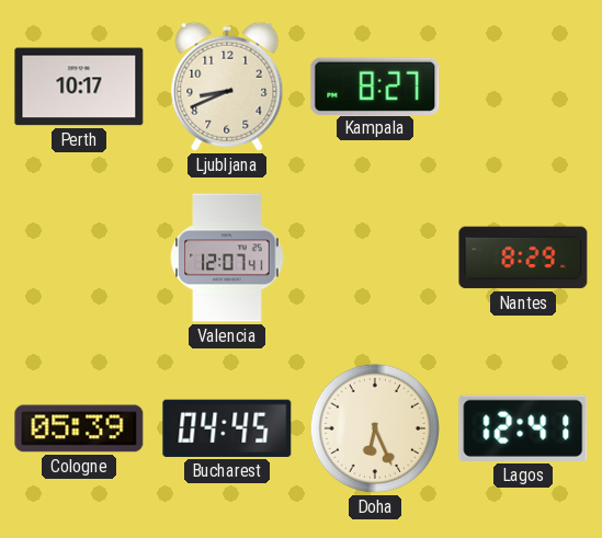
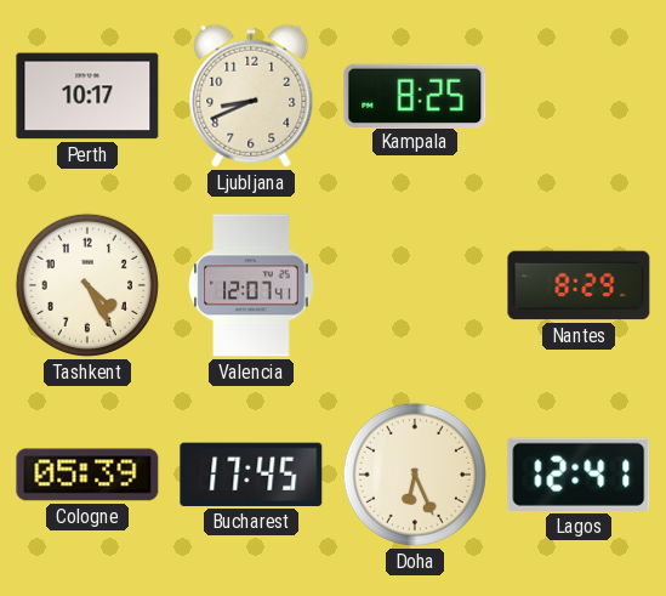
Kampala: 8:27 -> 8:25 (415, 95)
Tashkent: none -> 4:25 (87, 285)
Bucharest: 04:45 -> 17:45 (251, 475)
